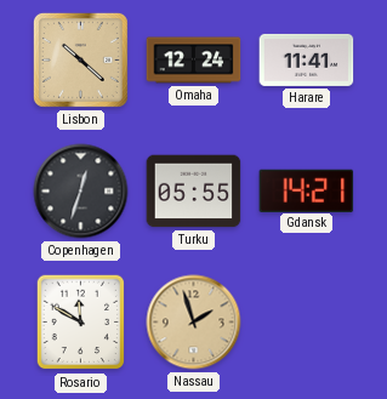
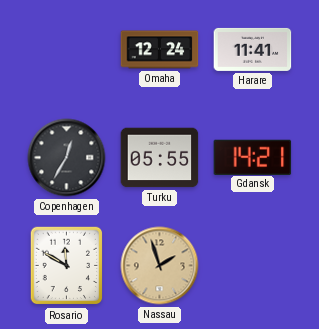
Lisbon: 10:22 -> none (80, 59)
Copenhagen: 12:33 -> 12:35 (67, 158)
